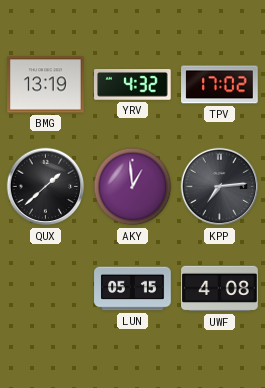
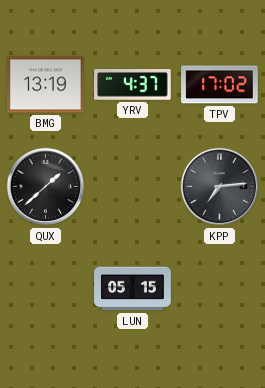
YRV: 4:32 -> 4:37 (133, 85)
AKY: 12:59 -> none (133, 187)
UWF: 4:08 -> none (220, 289)
